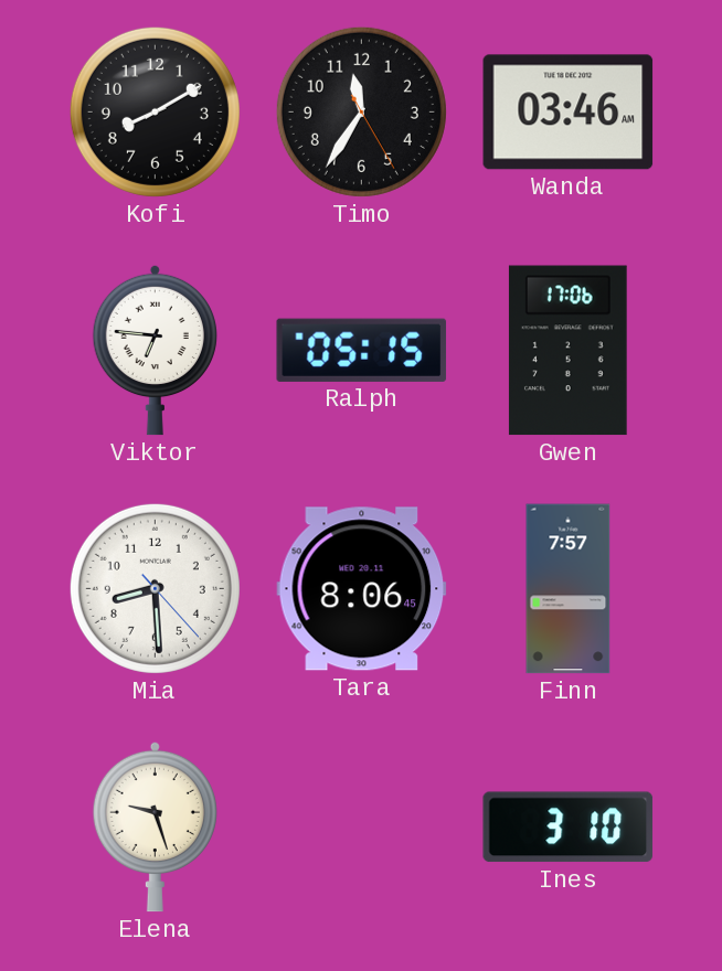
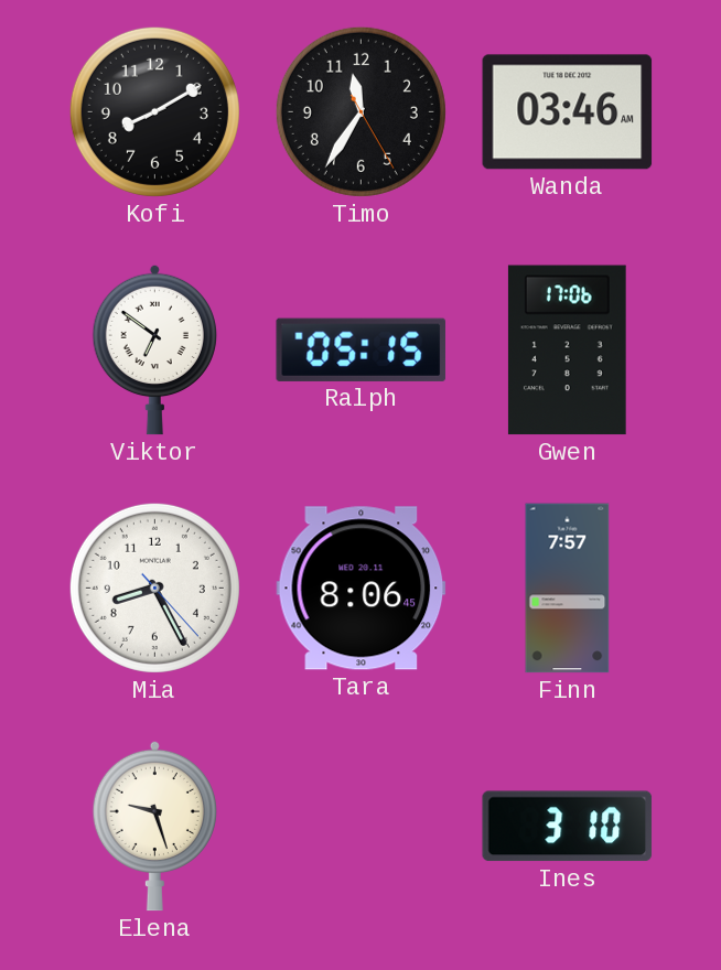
Viktor: 6:46 -> 6:51 (154, 349)
Mia: 8:29 -> 8:25 (154, 588)
